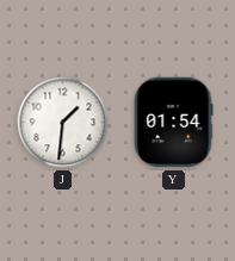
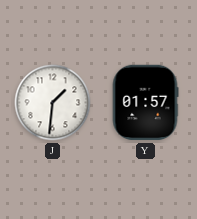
Y: 01:54 -> 01:57 (145, 103)
